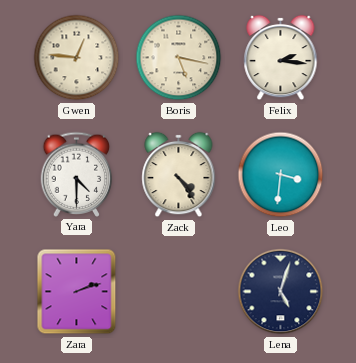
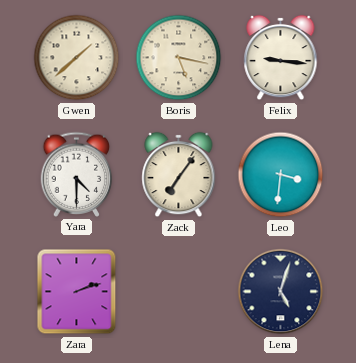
Gwen: 12:46 -> 1:38 (77, 58)
Felix: 2:16 -> 9:16 (281, 58)
Zack: 4:24 -> 7:06 (179, 175)
